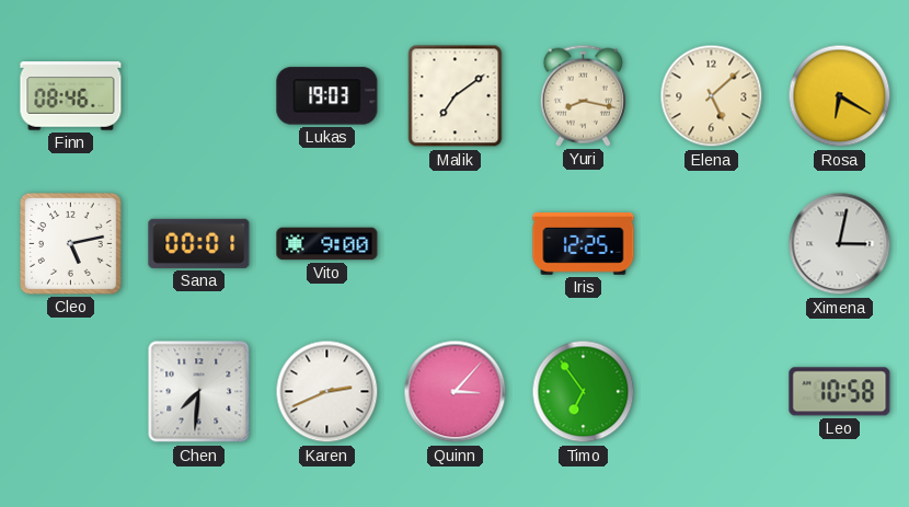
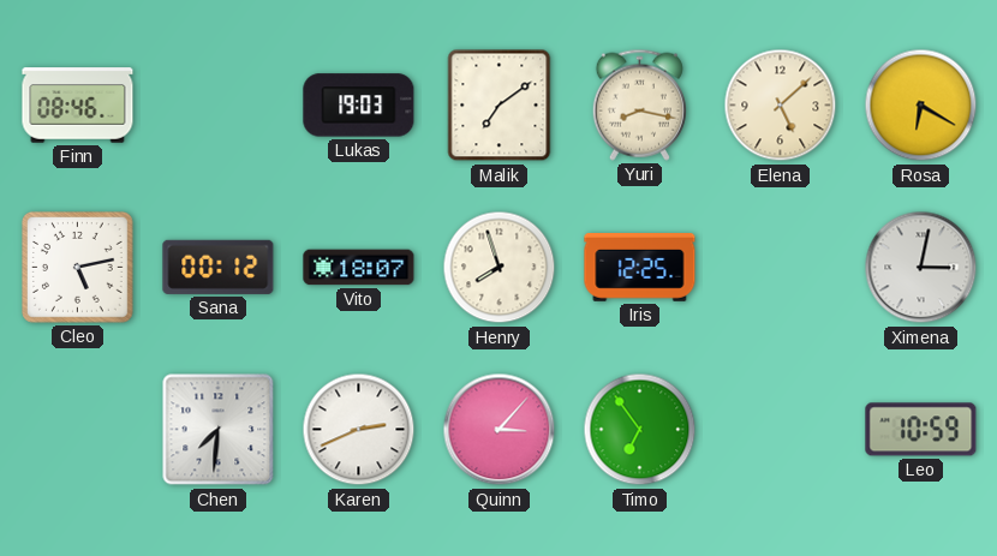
Sana: 00:01 -> 00:12 (219, 267)
Vito: 9:00 -> 18:07 (359, 268)
Henry: none -> 7:57 (500, 268)
Leo: 10:58 -> 10:59 (921, 430)
